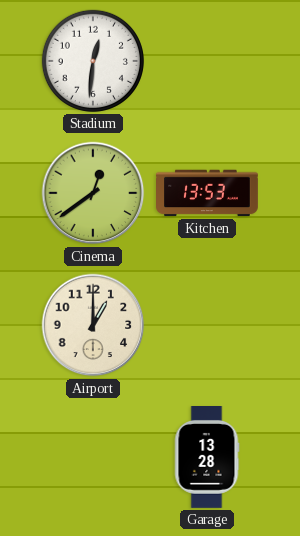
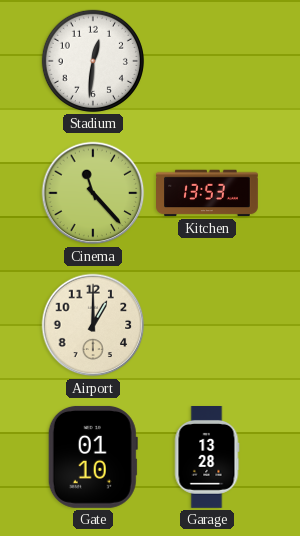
Cinema: 12:39 -> 11:23 (93, 193)
Gate: none -> 01:10 (93, 457)
